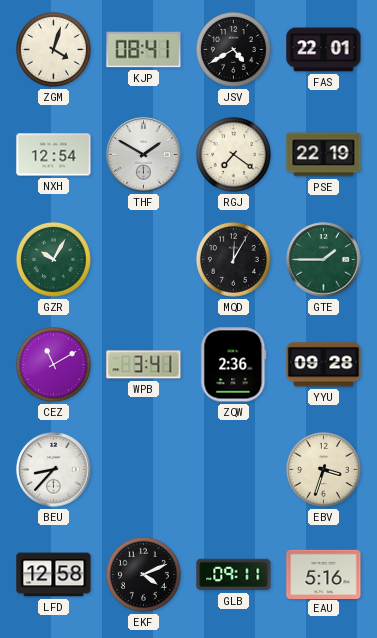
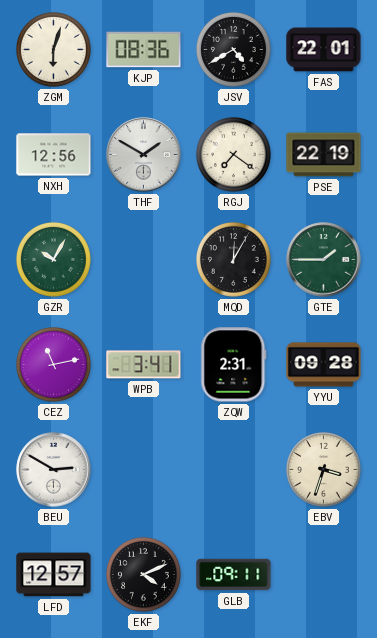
ZGM: 4:03 -> 6:03 (53, 49)
KJP: 08:41 -> 08:36 (144, 50)
NXH: 12:54 -> 12:56 (54, 155)
CEZ: 11:10 -> 11:13 (53, 364)
ZQW: 2:36 -> 2:31 (234, 365)
BEU: 8:37 -> 2:50 (54, 470)
LFD: 12:58 -> 12:57 (54, 575)
EAU: 5:16 -> none (324, 574)
